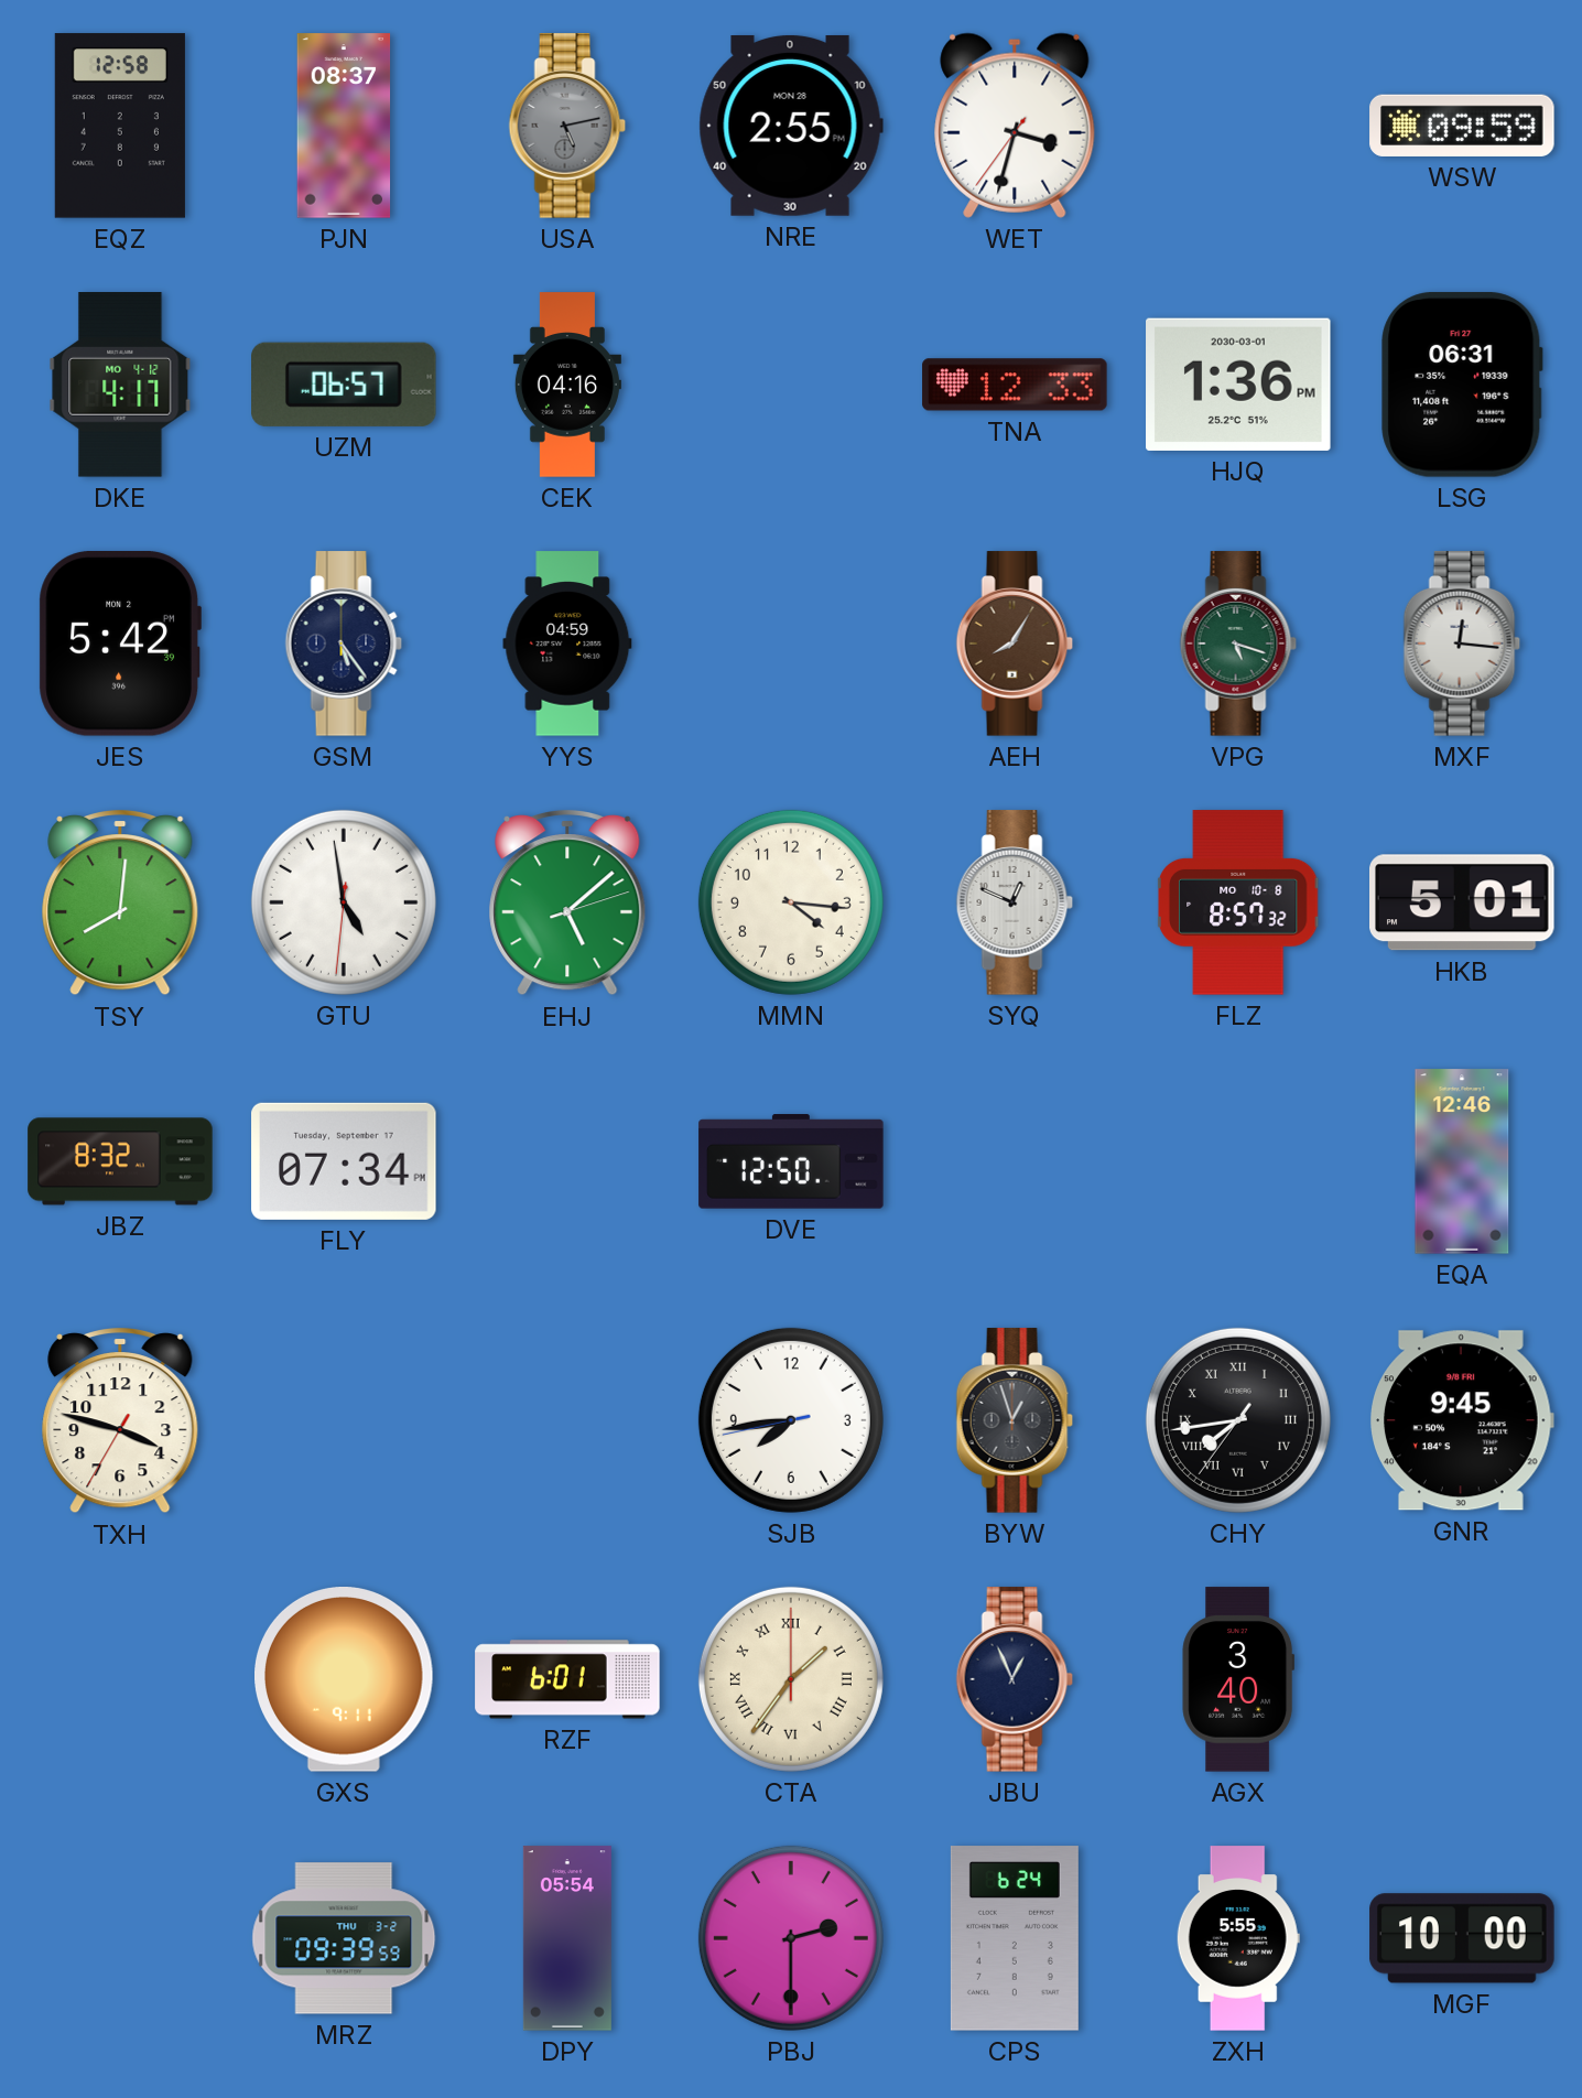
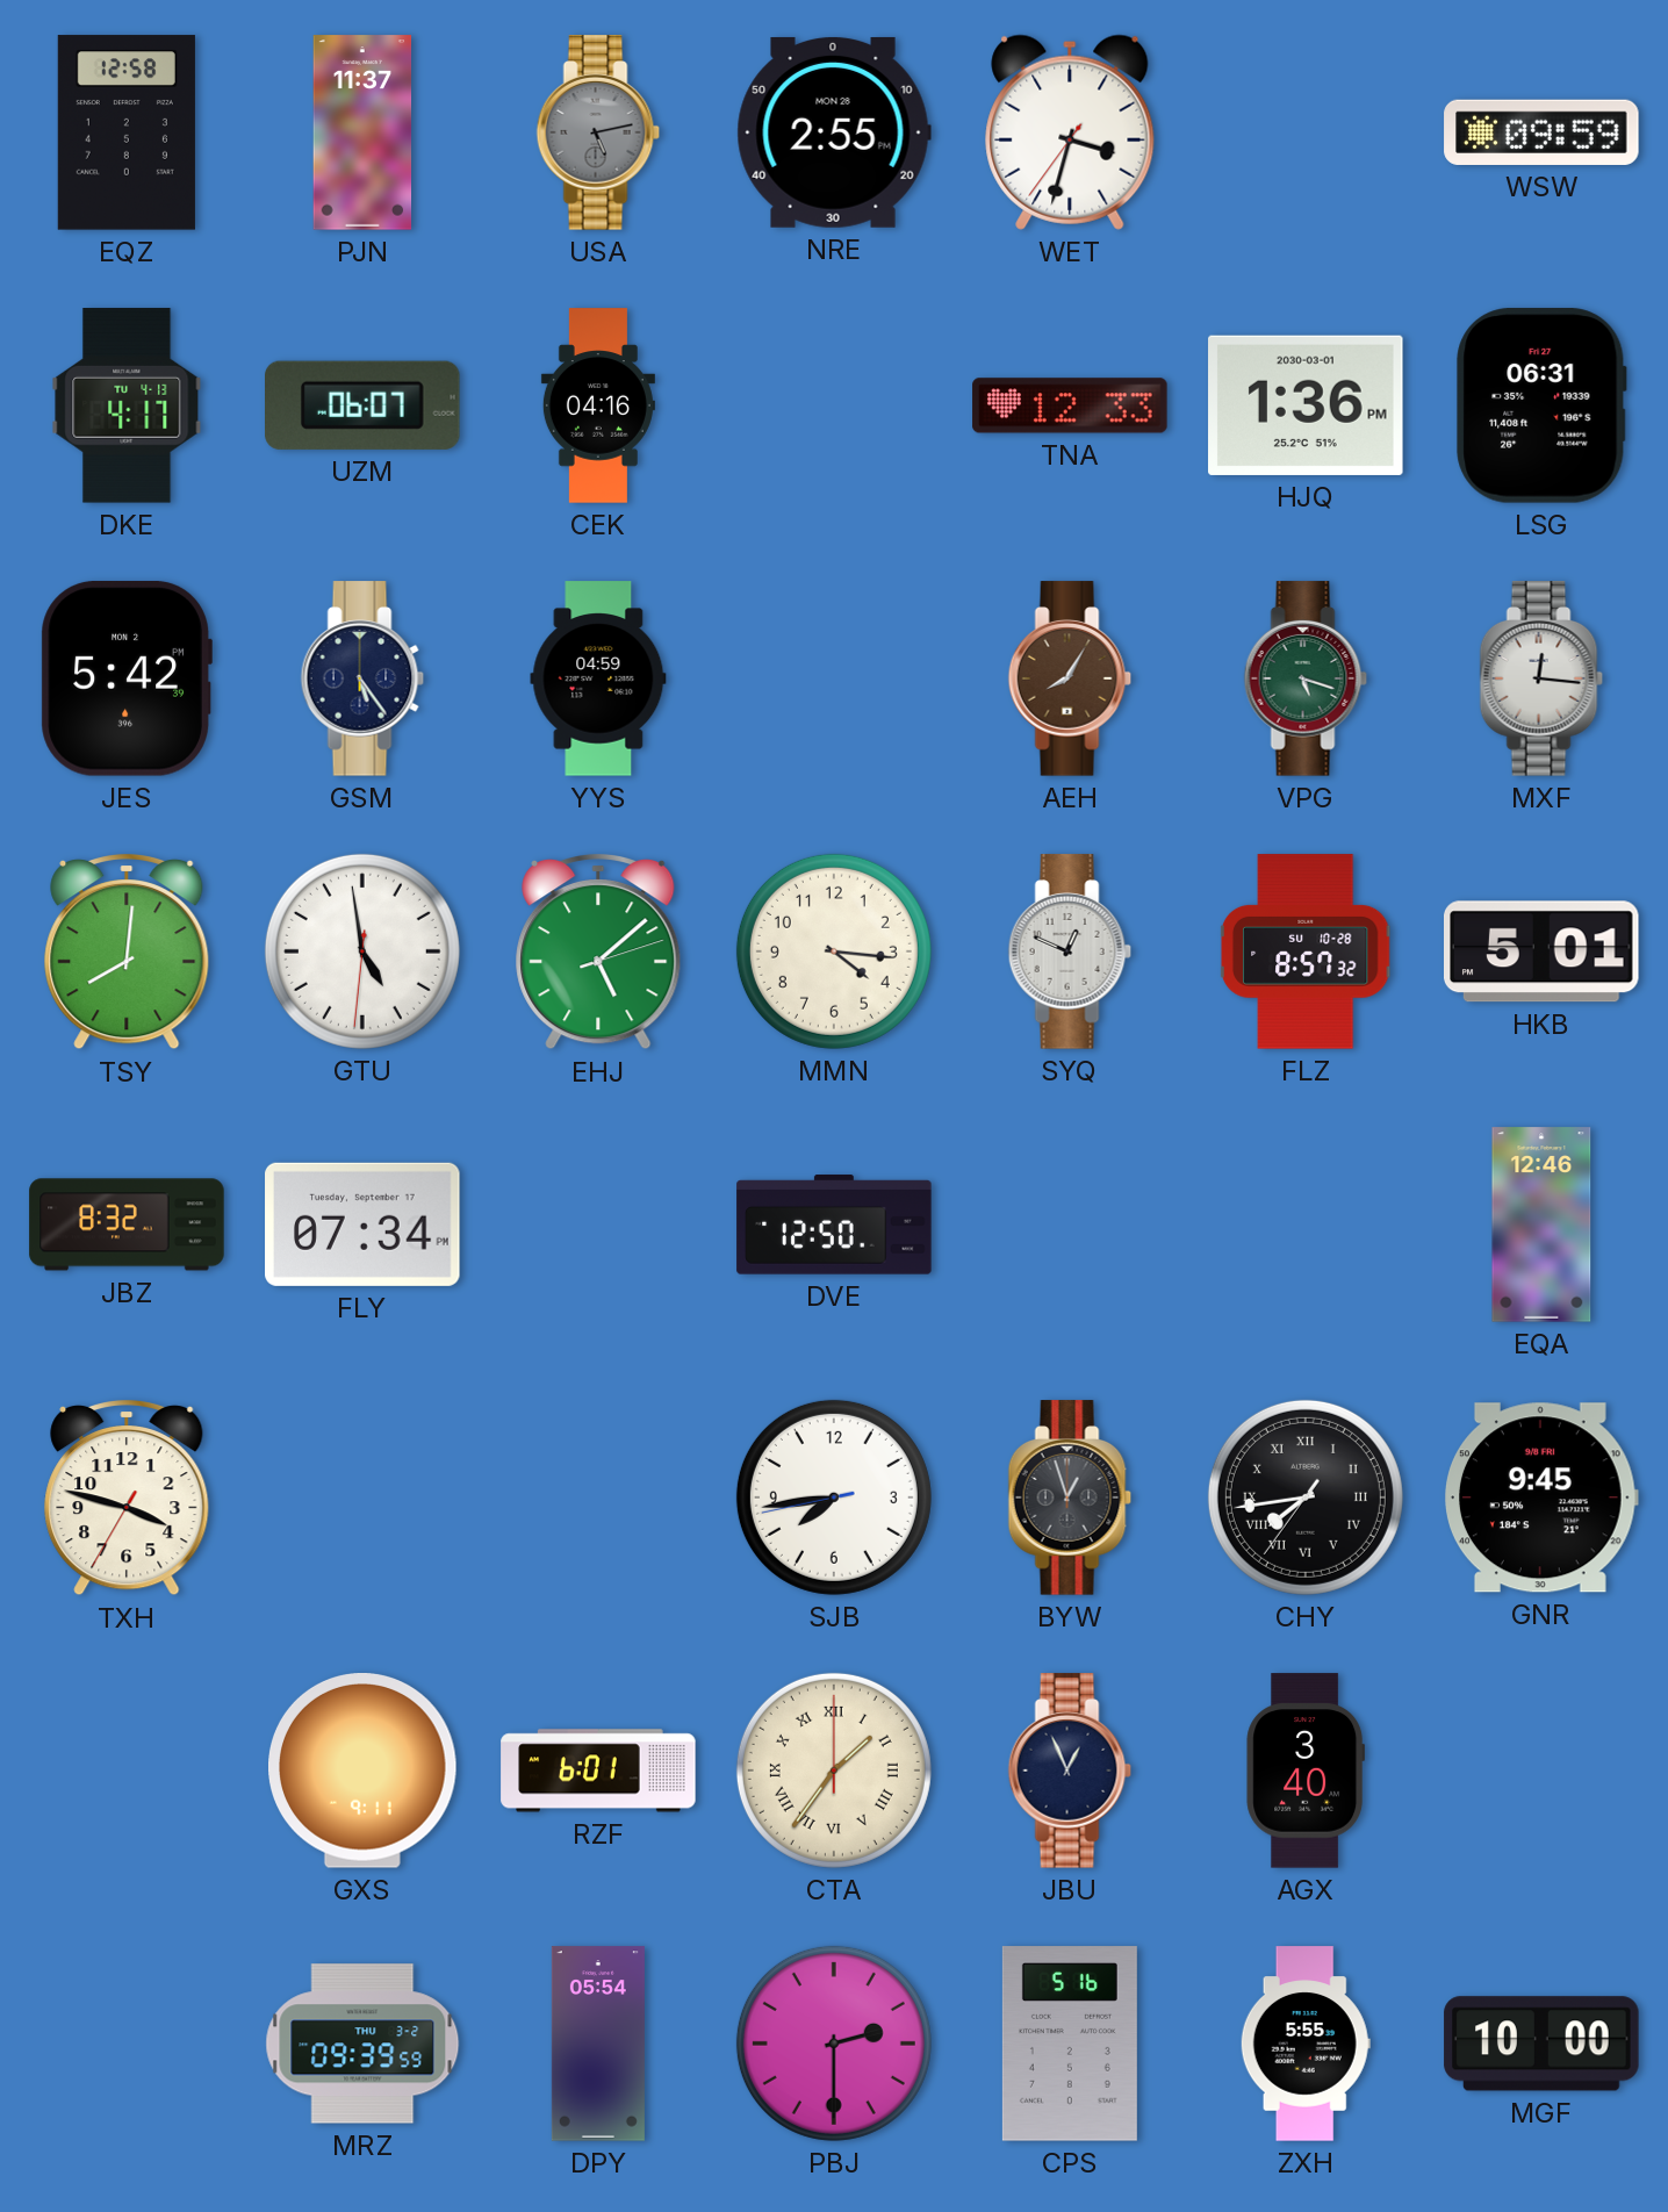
PJN: 08:37 -> 11:37 (362, 132)
DKE date: MO 4-12 -> TU 4-13 (127, 405)
UZM: 06:57 -> 06:07 (364, 405)
FLZ date: MO 10-8 -> SU 10-28 (1306, 951)
CPS: 6:24 -> 5:16 (1070, 2044)
